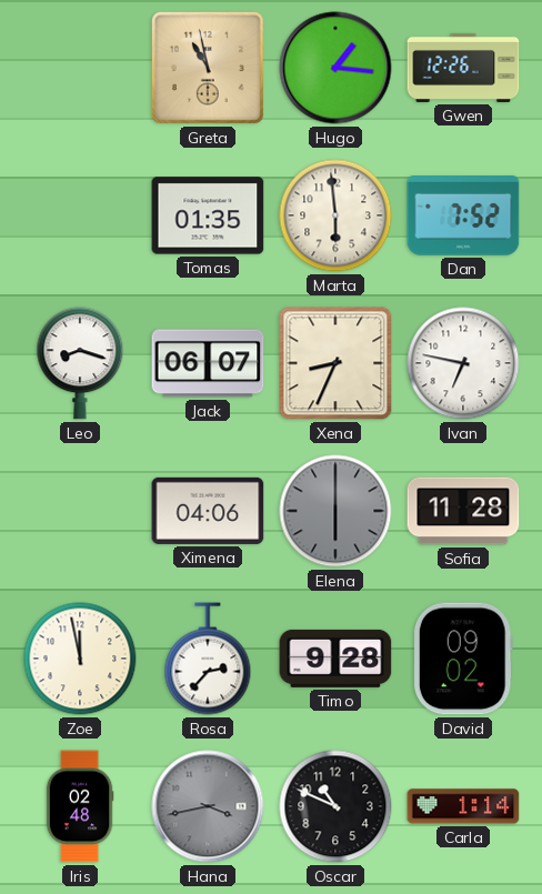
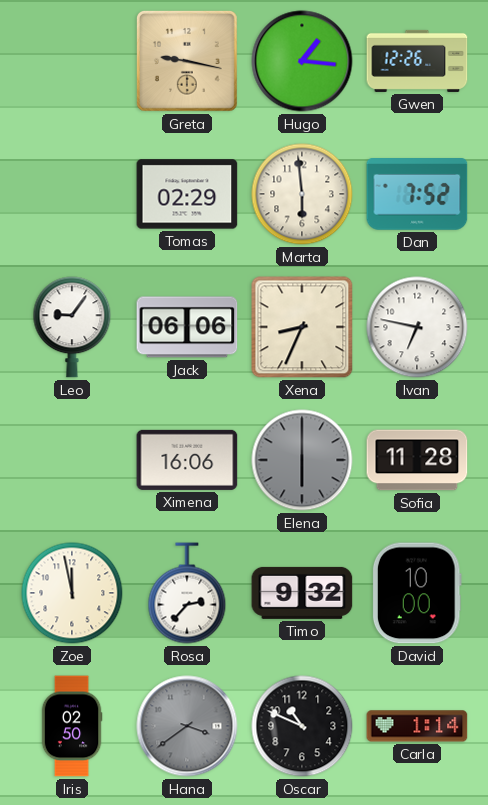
Greta: 10:58 -> 9:17 (187, 61)
Tomas: 01:35 -> 02:29 (187, 194)
Leo: 8:18 -> 9:06 (72, 327)
Jack: 06:07 -> 06:06 (187, 327)
Ximena: 04:06 -> 16:06 (187, 460)
Timo: 9:28 -> 9:32 (302, 593)
David: 09:02 -> 10:00 (417, 593)
Iris: 02:48 -> 02:50 (72, 726)
Hana: 3:43 -> 3:39 (187, 726)
